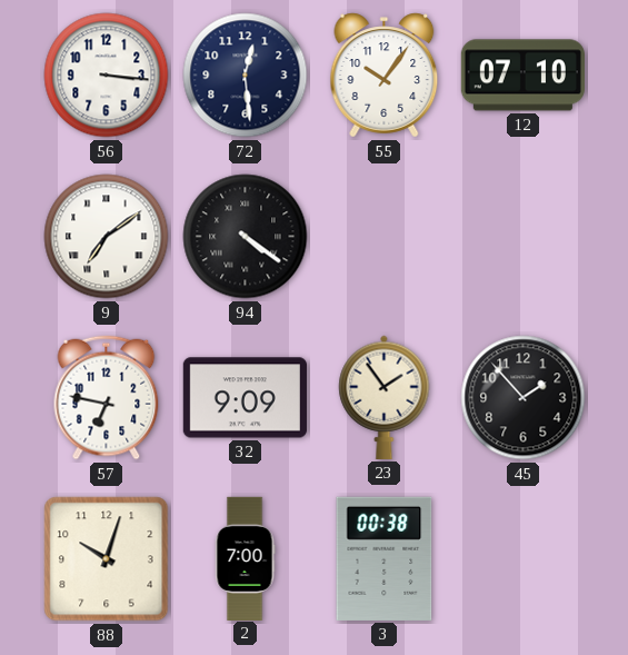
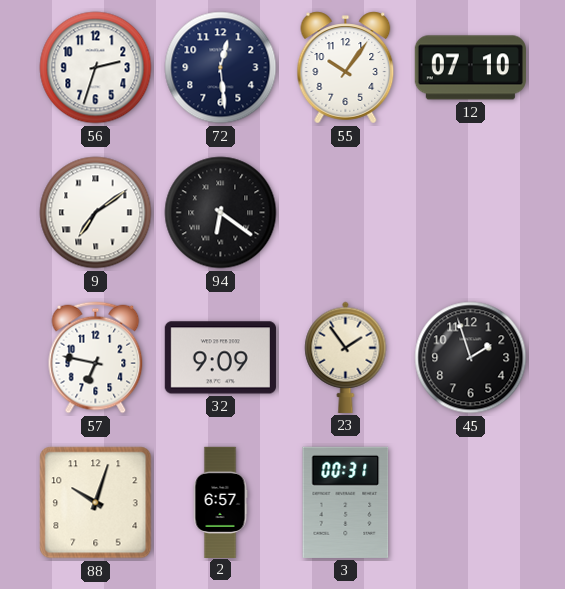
56: 3:16 -> 2:33 (96, 68)
94: 4:21 -> 6:21 (221, 213)
45: 1:53 -> 1:57 (471, 358)
2: 7:00 -> 6:57 (220, 502)
3: 00:38 -> 00:31 (346, 502)
